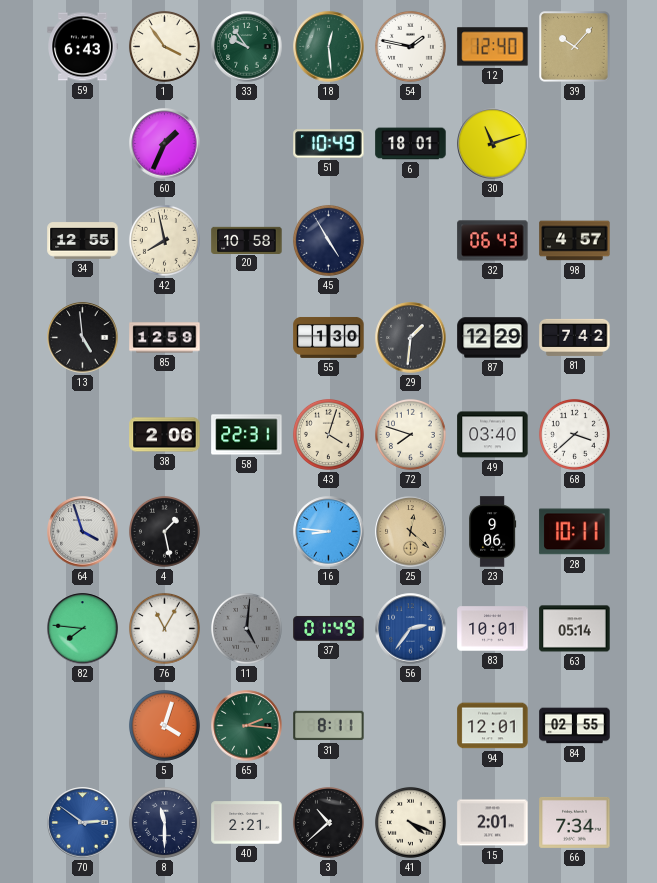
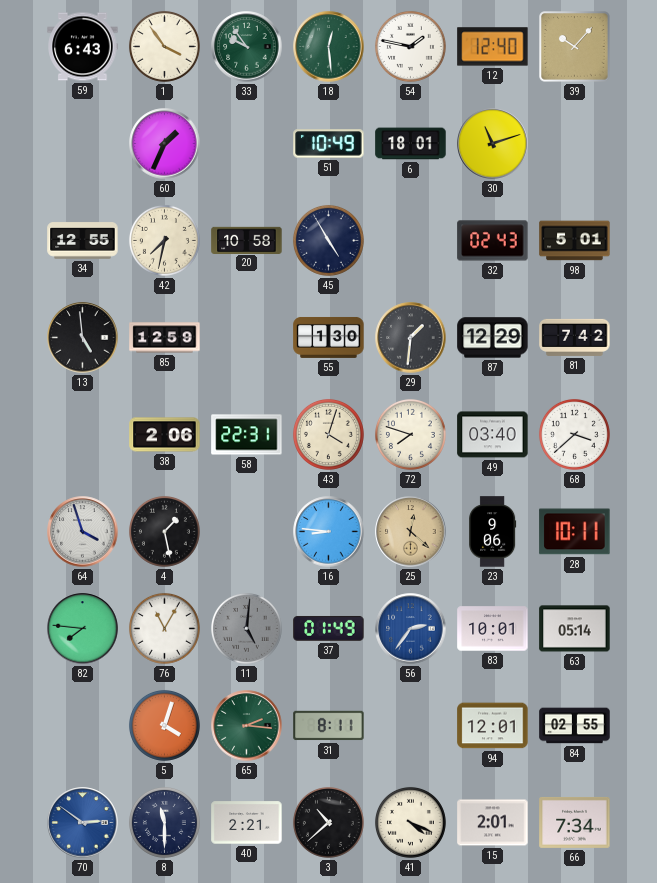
42: 7:58 -> 7:32 (164, 240)
32: 06:43 -> 02:43 (493, 241)
98: 4:57 -> 5:01 (575, 241)
